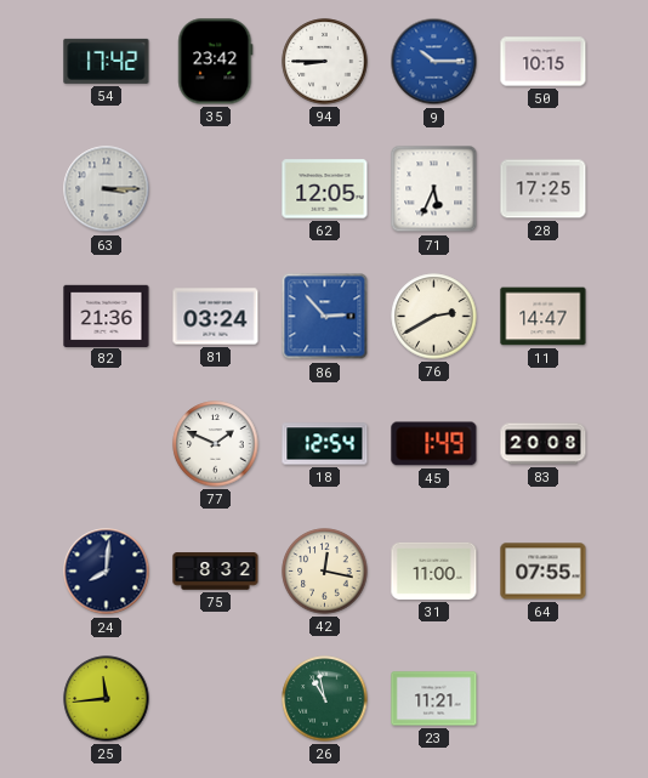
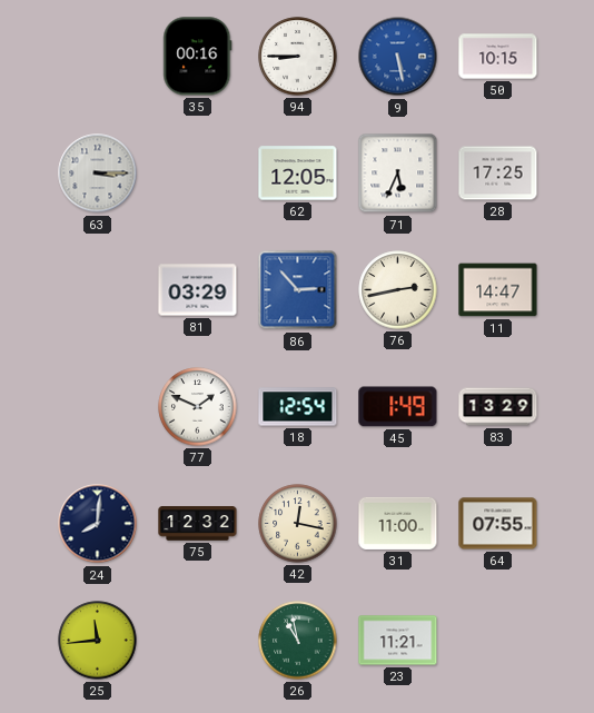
54: 17:42 -> none (107, 61)
35: 23:42 -> 00:16 (198, 57)
9: 10:15 -> 5:28 (398, 57)
82: 21:36 -> none (107, 316)
81: 03:24 -> 03:29 (198, 290)
76: 2:40 -> 2:43 (398, 290)
83: 20:08 -> 13:29 (498, 407)
75: 8:32 -> 12:32 (198, 524)
